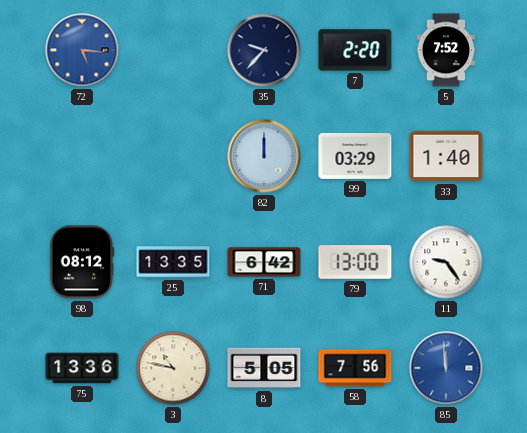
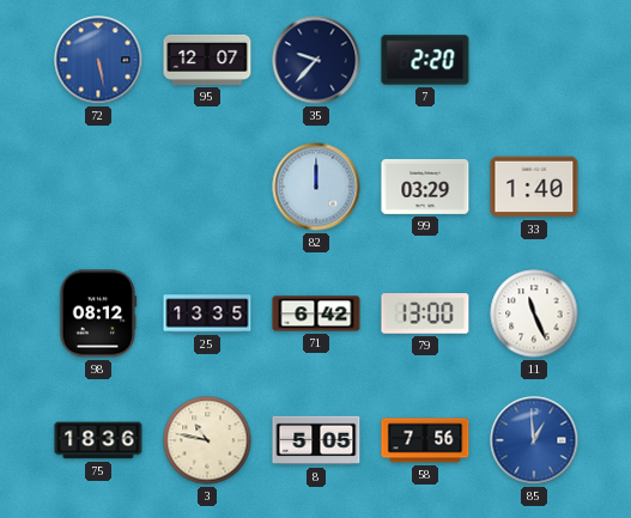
72: 5:16 -> 5:28 (98, 60)
95: none -> 12:07 (207, 60)
5: 7:52 -> none (446, 50)
11: 9:24 -> 11:26 (534, 313)
75: 13:36 -> 18:36 (98, 440)
85: 11:59 -> 12:59 (534, 440)
